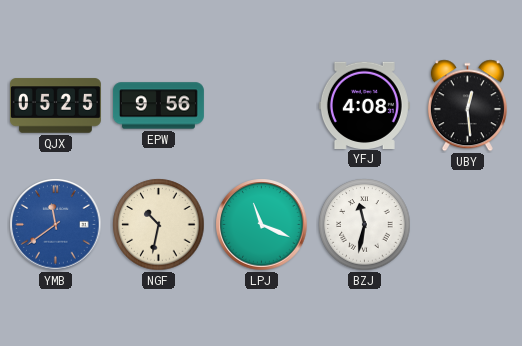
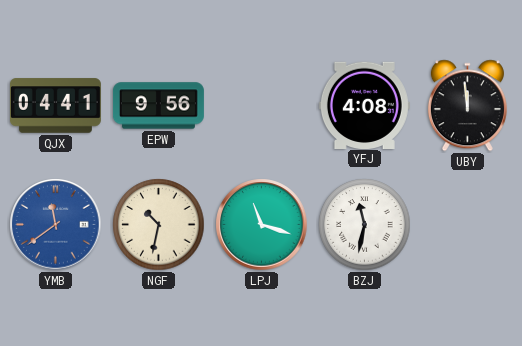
QJX: 05:25 -> 04:41 (55, 106)
UBY: 12:29 -> 11:59 (467, 106)
LPJ: 11:19 -> 11:18 (262, 225)
